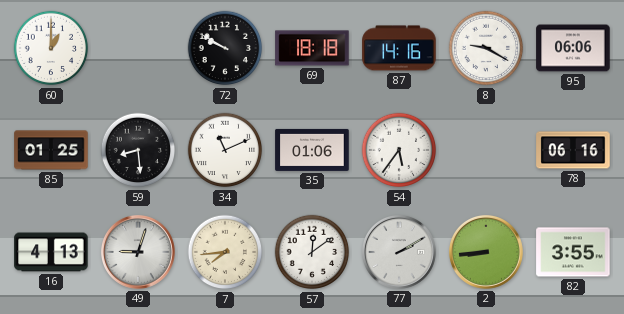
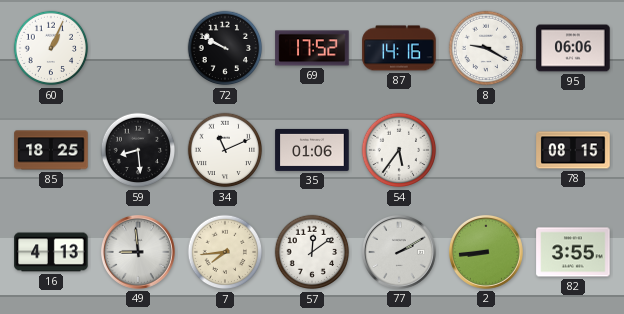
60: 1:00 -> 1:04 (51, 48)
69: 18:18 -> 17:52 (312, 48)
85: 01:25 -> 18:25 (51, 150)
78: 06:16 -> 08:15 (573, 150)
49: 9:03 -> 8:59 (138, 252)
